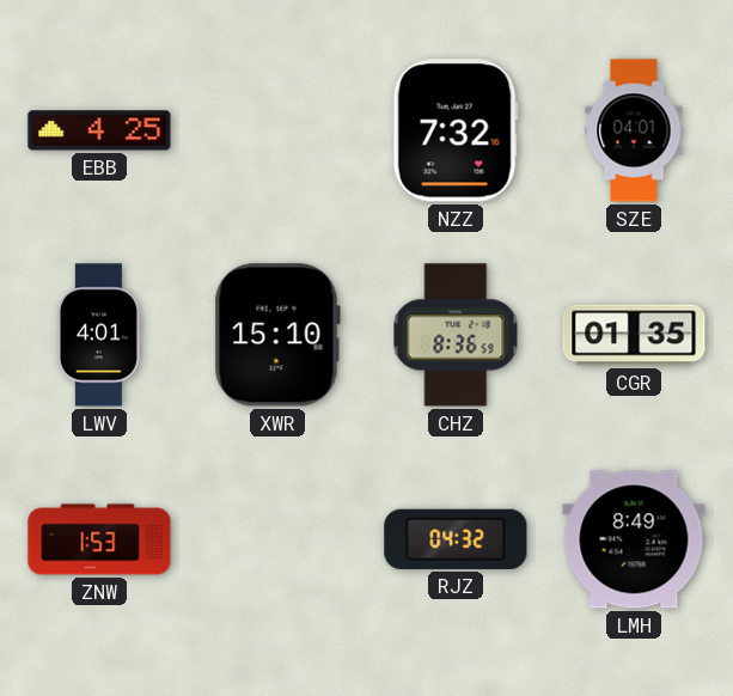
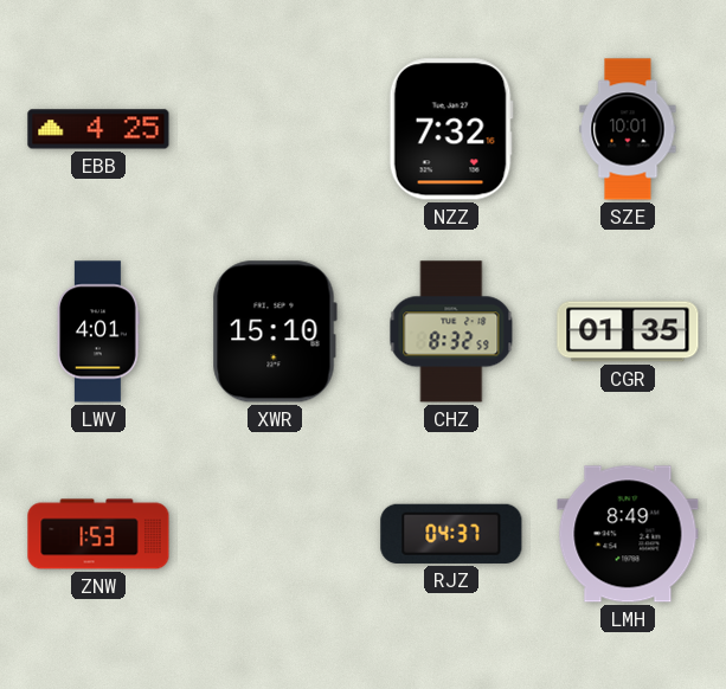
SZE: 04:01 -> 10:01 (628, 129)
CHZ: 8:36 -> 8:32 (451, 331)
RJZ: 04:32 -> 04:37 (451, 534)
